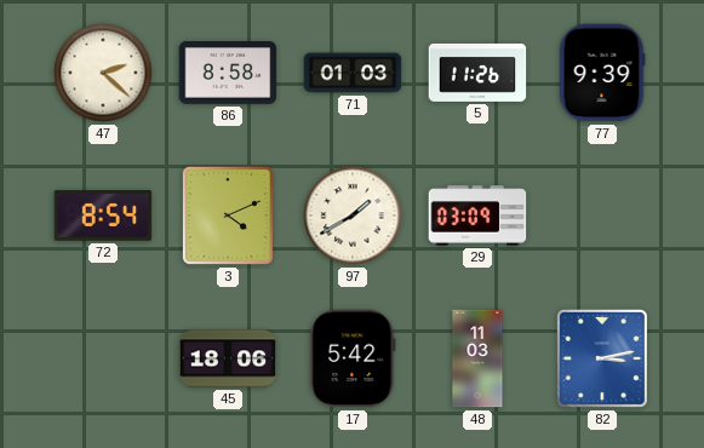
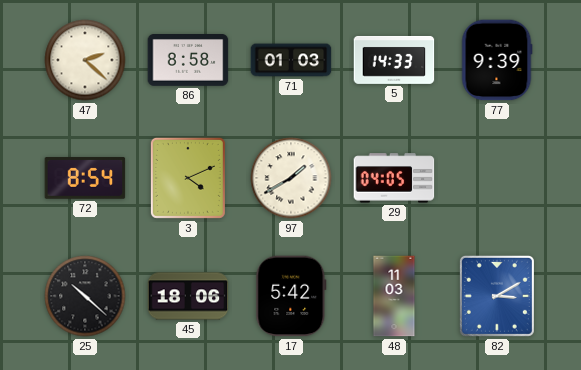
5: 11:26 -> 14:33 (394, 60)
29: 03:09 -> 04:05 (394, 178)
25: none -> 10:22 (85, 296)
82: 3:13 -> 3:10 (497, 296)
